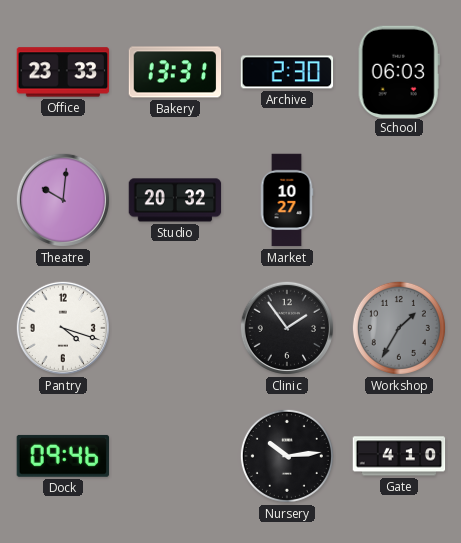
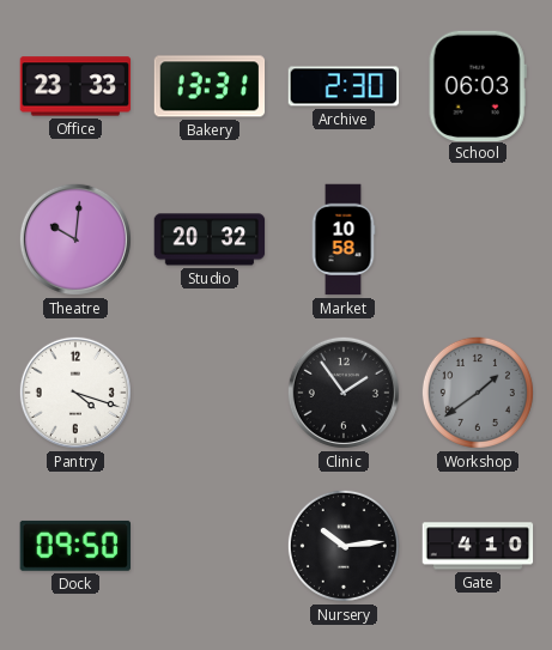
Market: 10:27 -> 10:58 (344, 239)
Workshop: 1:35 -> 1:39 (478, 393)
Dock: 09:46 -> 09:50 (74, 546)
